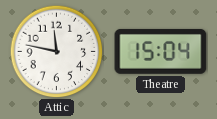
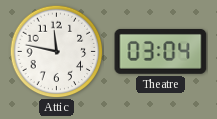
Theatre: 15:04 -> 03:04 (161, 52)
